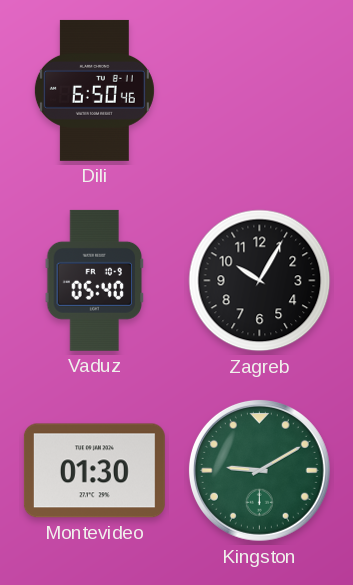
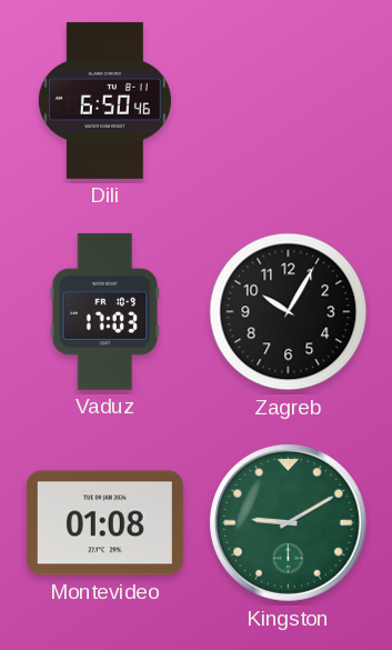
Vaduz: 05:40 -> 17:03 (105, 311)
Montevideo: 01:30 -> 01:08 (104, 523)
